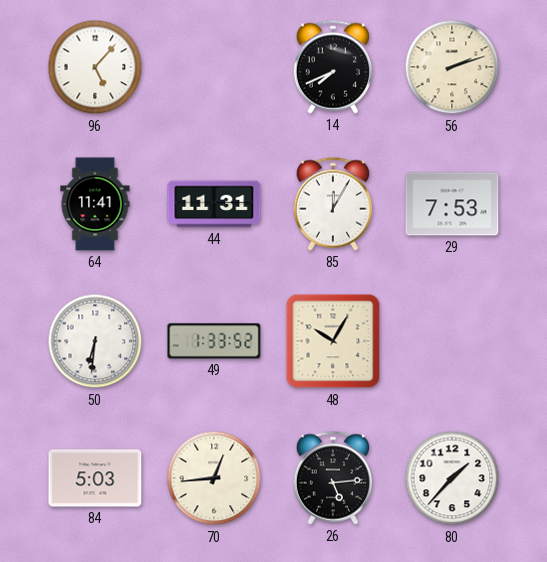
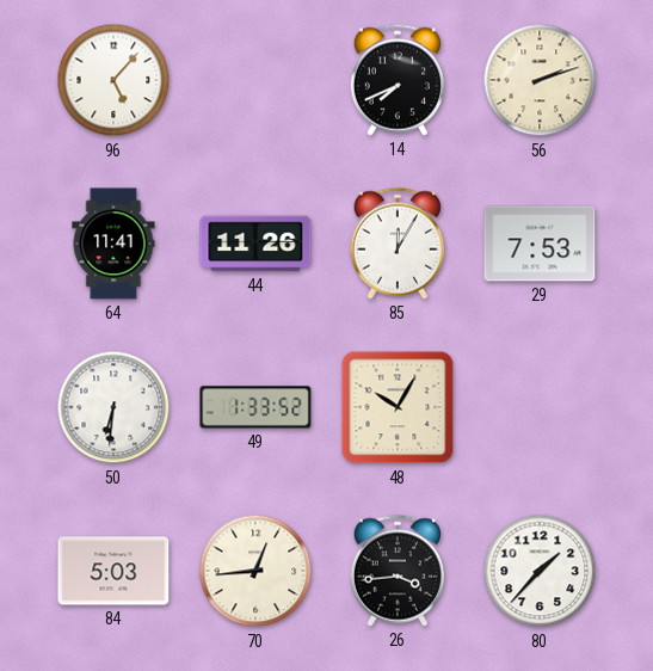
44: 11:31 -> 11:26 (255, 244)
26: 5:14 -> 3:44 (398, 571)
